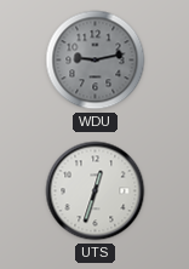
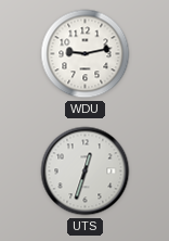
WDU dial: grey -> white (86, 54)
